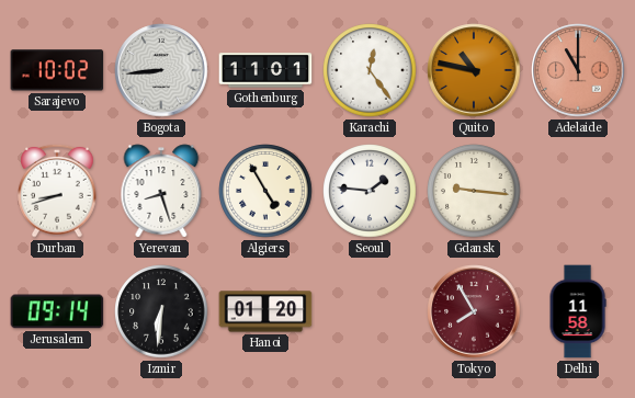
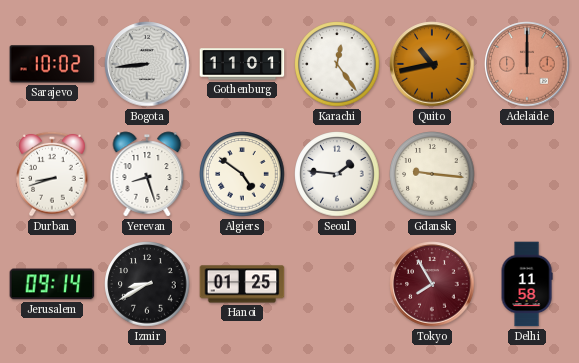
Quito: 10:47 -> 10:43 (432, 64)
Adelaide: 11:00 -> 12:00 (527, 64)
Algiers: 4:55 -> 4:51 (242, 174)
Izmir: 6:31 -> 8:40 (147, 284)
Hanoi: 01:20 -> 01:25 (242, 284)
